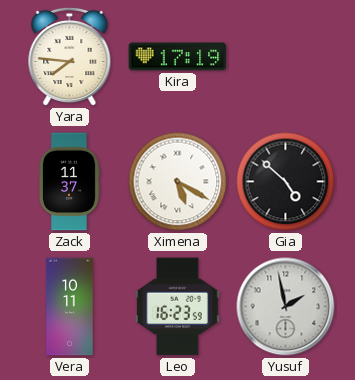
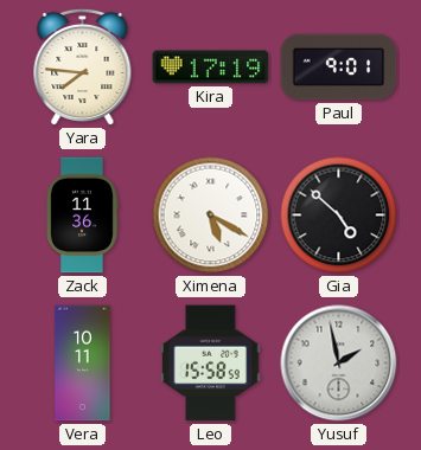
Paul: none -> 9:01 (339, 67)
Zack: 11:37 -> 11:36 (82, 216)
Leo: 16:23 -> 15:58 (210, 364)
